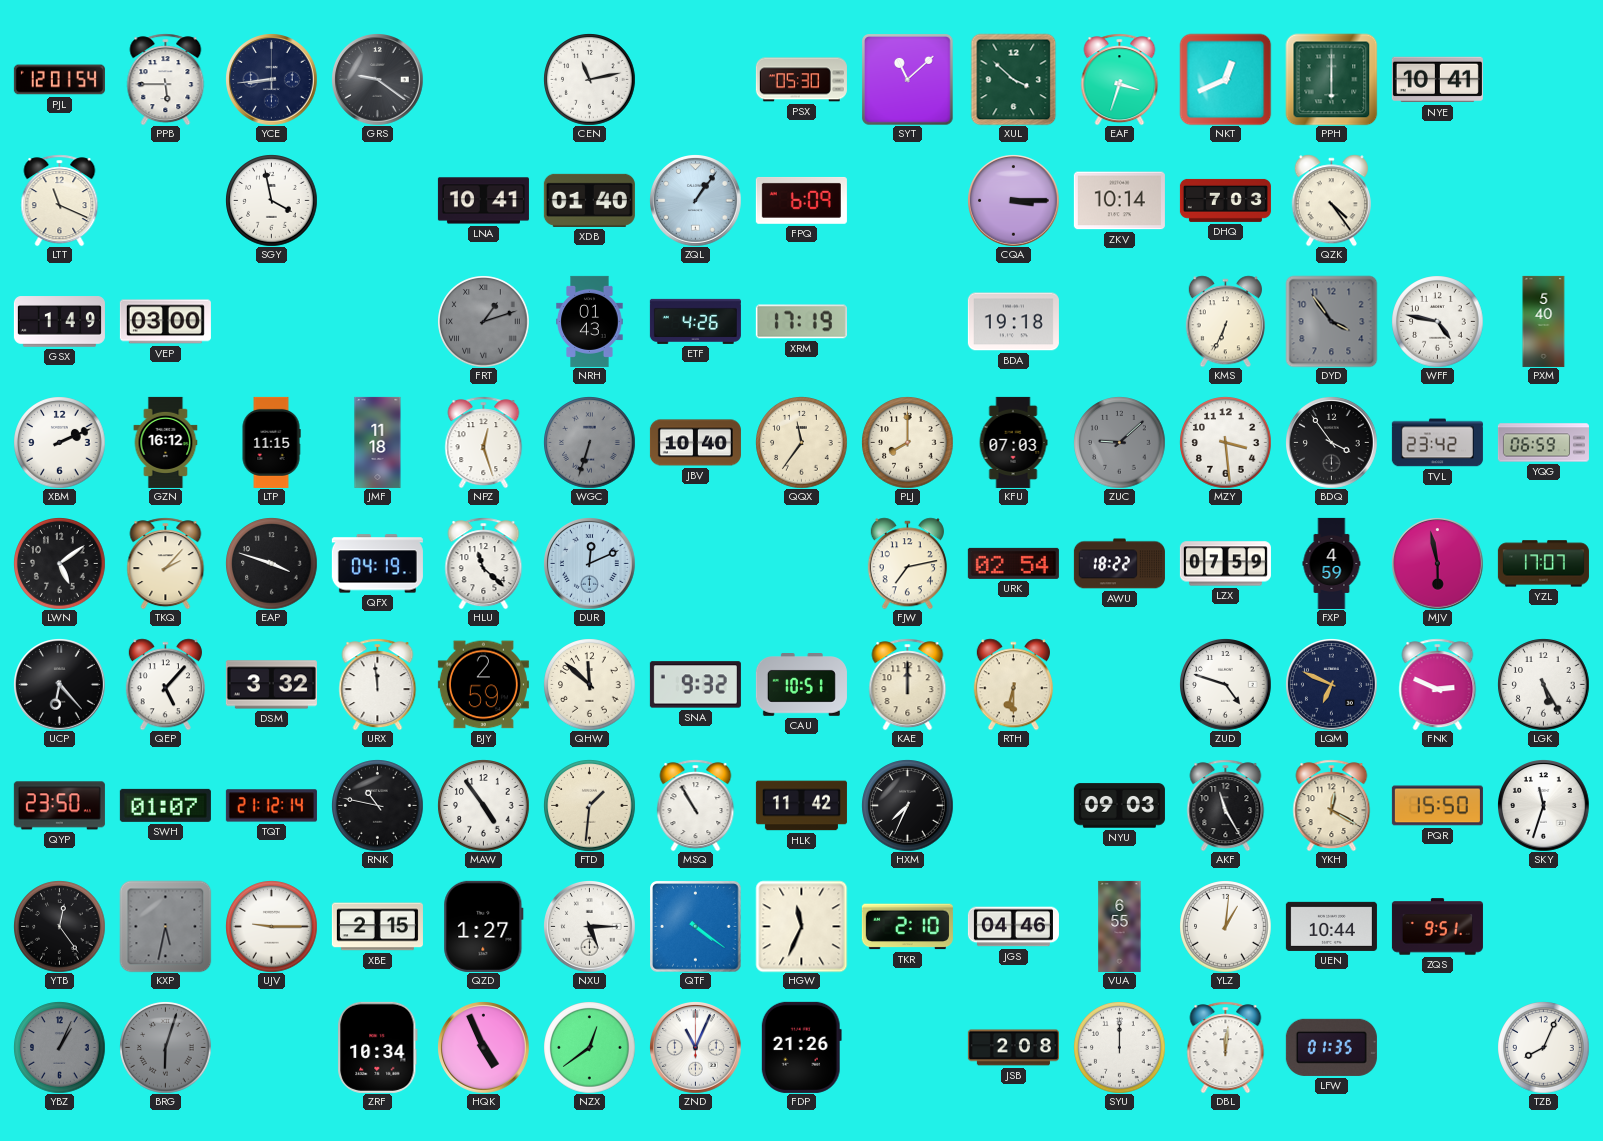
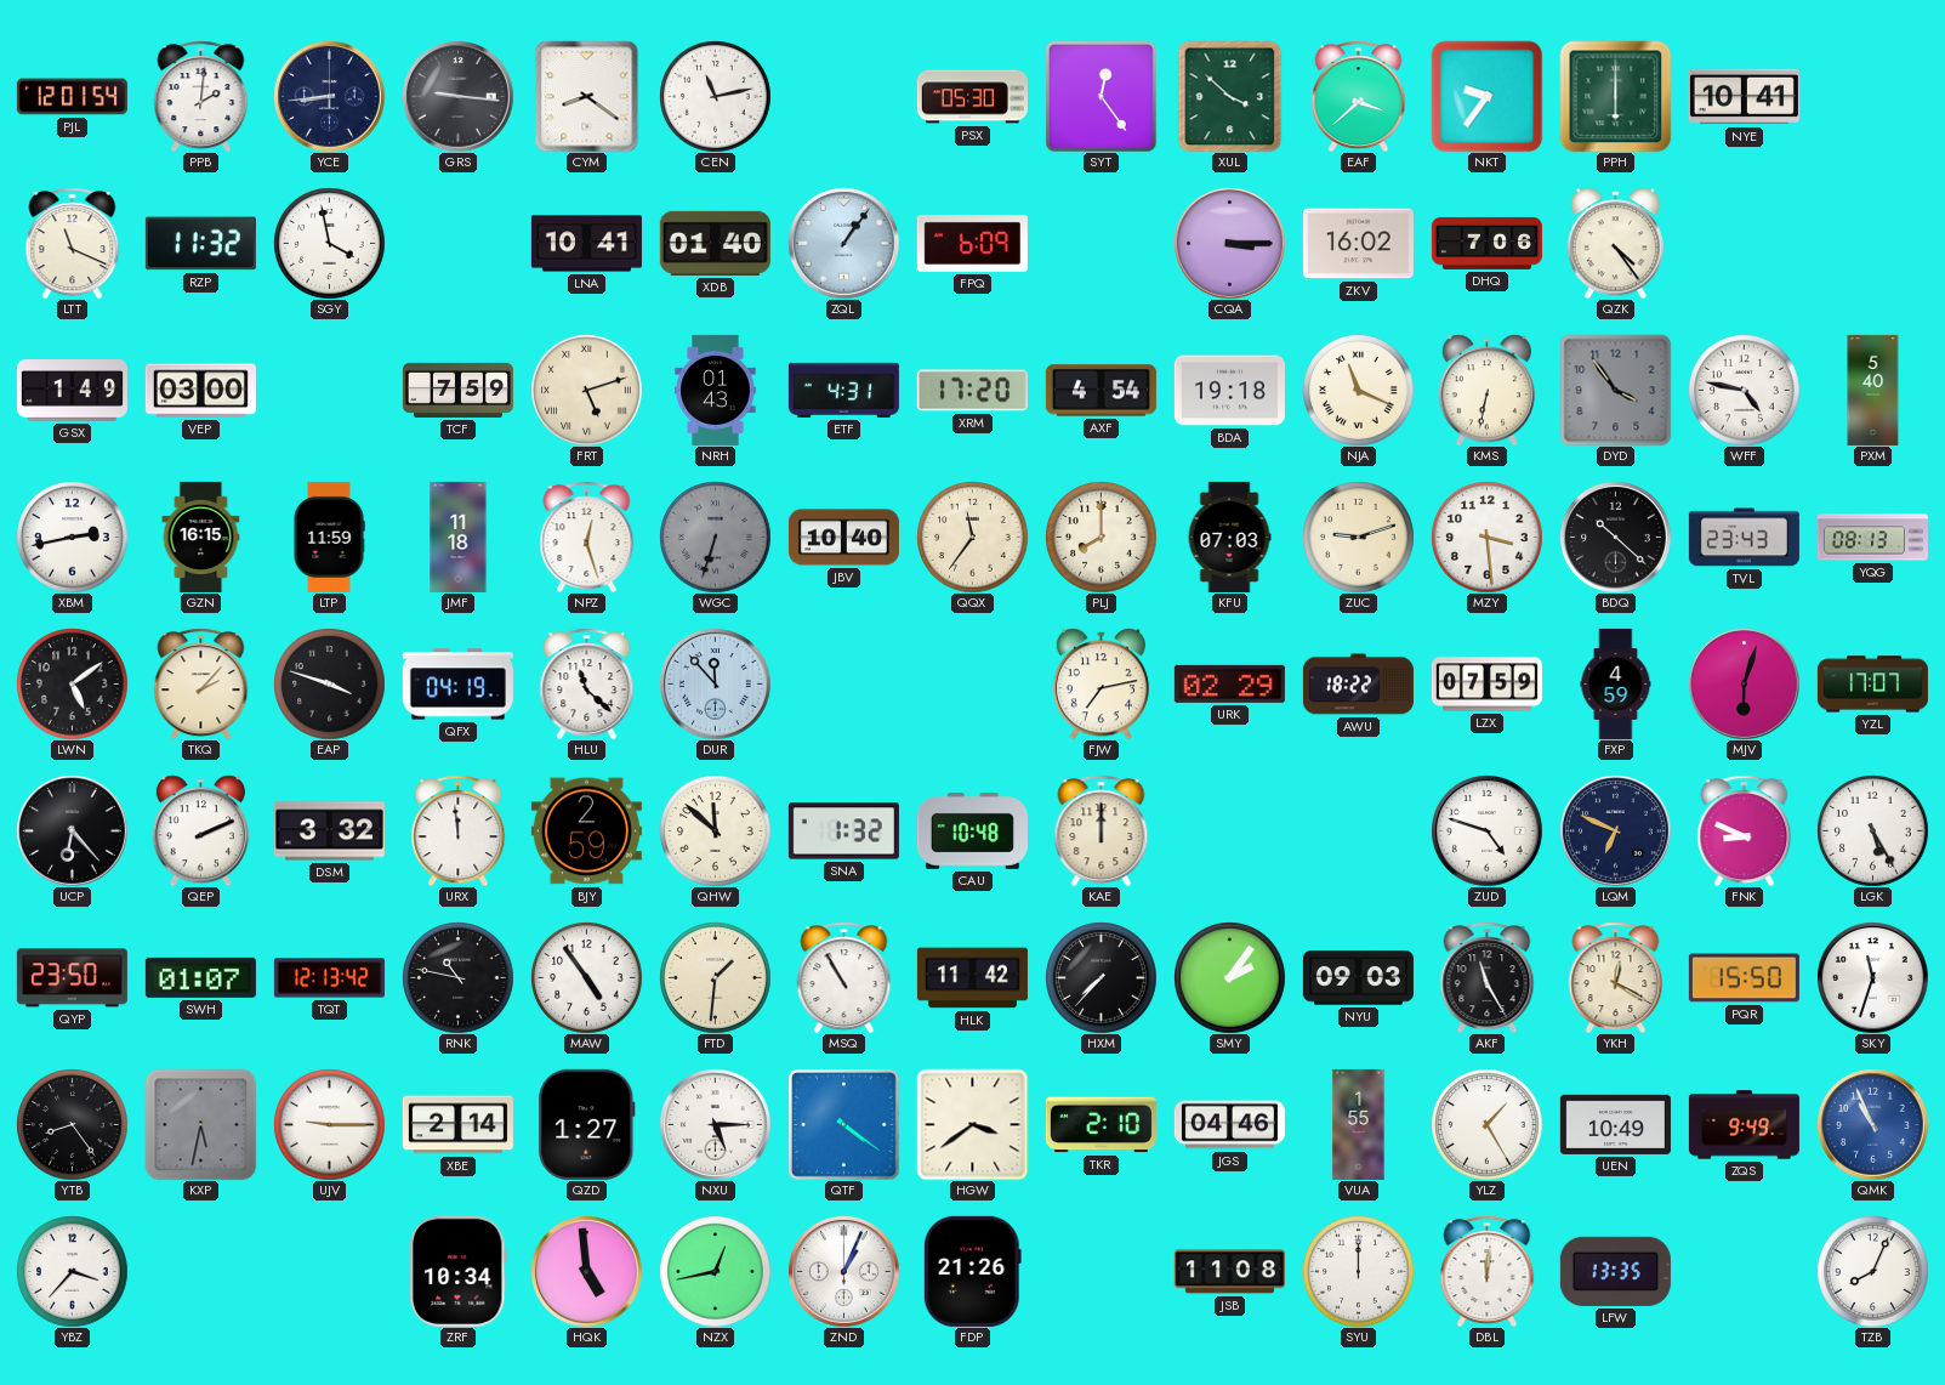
PPB: 5:45 -> 2:01 (201, 96)
GRS: 9:21 -> 9:16 (457, 96)
CYM: none -> 8:21 (587, 96)
SYT: 11:08 -> 12:24 (1102, 97)
EAF: 3:33 -> 3:38 (1359, 96)
NKT: 12:41 -> 9:36 (1486, 96)
RZP: none -> 11:32 (200, 244)
ZKV: 10:14 -> 16:02 (1358, 244)
DHQ: 7:03 -> 7:06 (1486, 243)
TCF: none -> 7:59 (457, 390)
FRT: 1:12 -> 5:12 (586, 390)
FRT dial: grey -> cream (586, 390)
ETF: 4:26 -> 4:31 (843, 390)
XRM: 17:19 -> 17:20 (972, 391)
AXF: none -> 4:54 (1101, 391)
NJA: none -> 11:19 (1358, 390)
KMS: 6:34 -> 6:32 (1486, 390)
XBM: 2:11 -> 2:43 (72, 537)
GZN: 16:12 -> 16:15 (201, 537)
LTP: 11:15 -> 11:59 (329, 537)
ZUC: 9:08 -> 9:12 (1358, 537)
ZUC dial: grey -> cream (1358, 537)
BDQ: 3:54 -> 10:22 (1615, 537)
TVL: 23:42 -> 23:43 (1744, 538)
YQG: 06:59 -> 08:13 (1872, 538)
DUR: 12:11 -> 11:53 (715, 683)
URK: 02:54 -> 02:29 (1229, 683)
MJV: 5:58 -> 6:03 (1744, 683)
QEP: 5:07 -> 2:11 (200, 830)
SNA: 9:32 -> 1:32 (843, 831)
CAU: 10:51 -> 10:48 (972, 831)
RTH: 6:30 -> none (1013, 684)
FNK: 2:49 -> 8:49 (1745, 830)
TQT: 21:12 -> 12:13 (329, 978)
HXM: 7:34 -> 7:37 (1101, 977)
SMY: none -> 2:06 (1229, 977)
YTB: 12:24 -> 8:24 (72, 1124)
XBE: 2:15 -> 2:14 (457, 1125)
HGW: 11:34 -> 3:39 (972, 1124)
VUA: 6:55 -> 1:55 (1359, 1124)
YLZ: 1:01 -> 1:25 (1486, 1124)
UEN: 10:44 -> 10:49 (1615, 1124)
ZQS: 9:51 -> 9:49 (1744, 1125)
QMK: none -> 10:56 (1872, 1124)
YBZ: 1:04 -> 3:37 (72, 1271)
YBZ dial: grey -> white (72, 1271)
BRG: 6:03 -> none (165, 1047)
HQK: 4:56 -> 4:59 (586, 1271)
NZX: 12:39 -> 12:43 (715, 1271)
ZND: 11:04 -> 1:04 (843, 1271)
JSB: 2:08 -> 11:08 (1229, 1272)
LFW: 01:35 -> 13:35 (1615, 1271)
